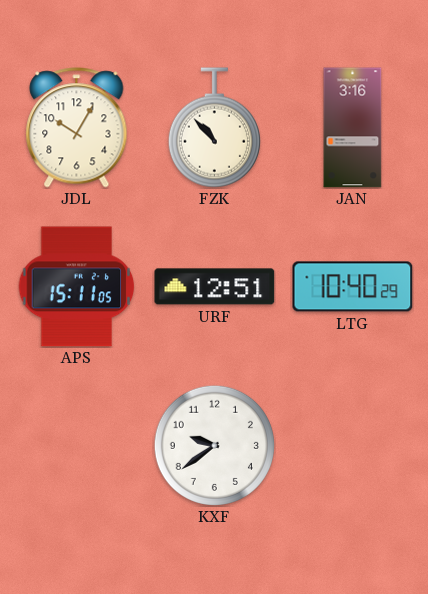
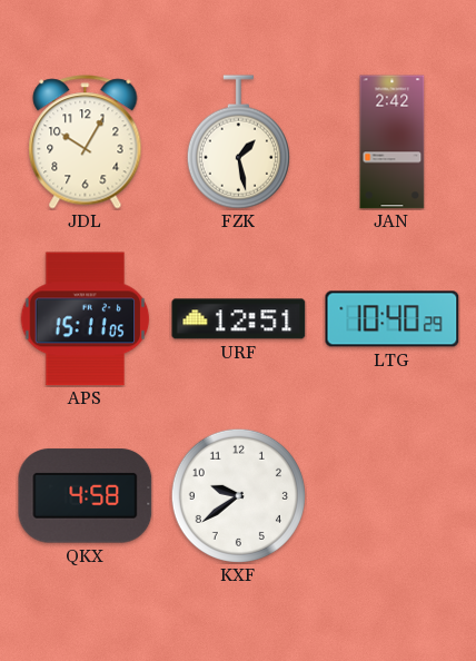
FZK: 10:53 -> 1:28 (238, 142)
JAN: 3:16 -> 2:42 (393, 142)
QKX: none -> 4:58 (86, 496)
